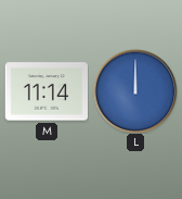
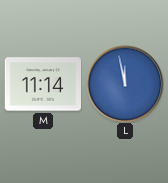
L: 12:00 -> 11:58 (125, 84)
